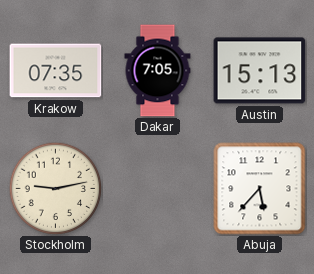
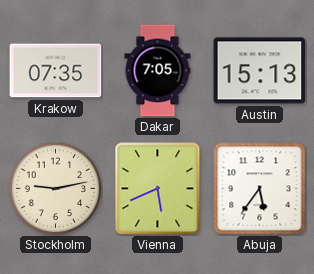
Vienna: none -> 5:41 (158, 189)
Abuja: 5:37 -> 5:36 (260, 189)
